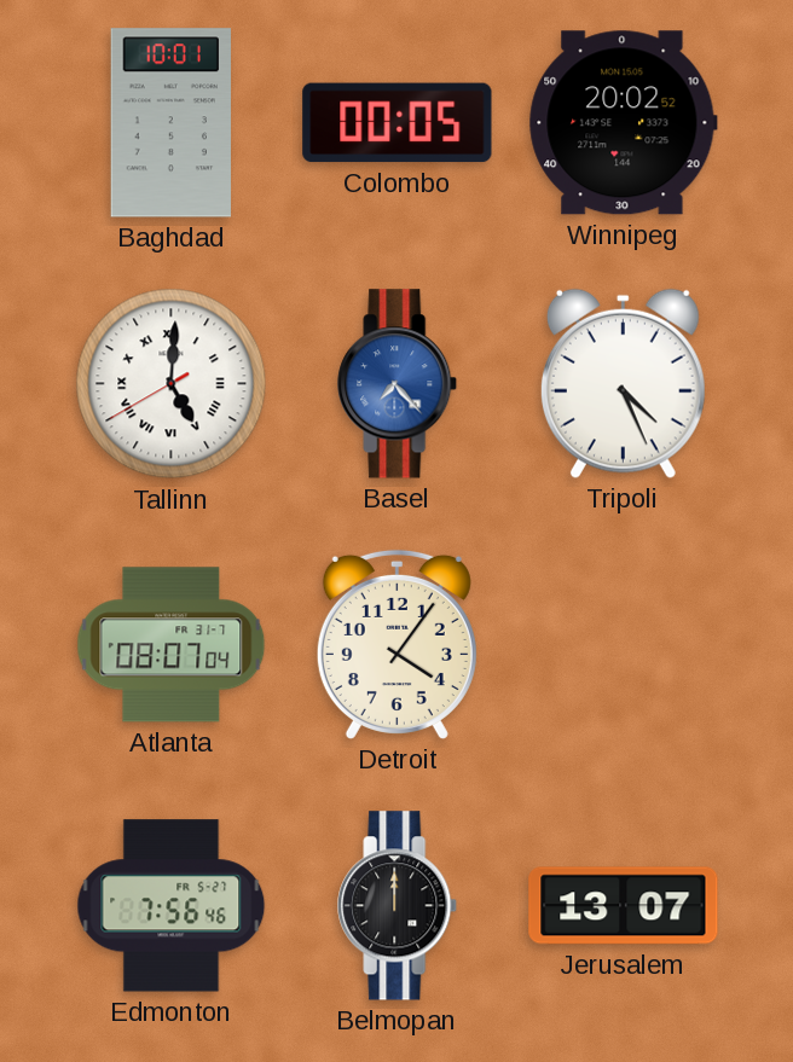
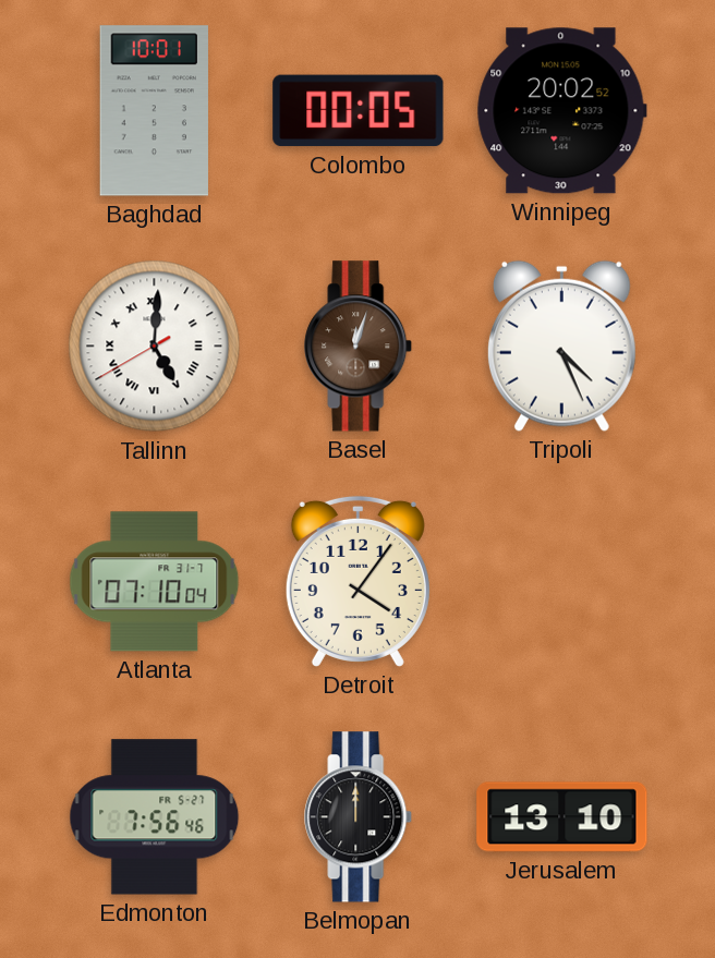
Basel: 7:23 -> 12:03 (359, 347)
Basel dial: blue -> brown (359, 347)
Atlanta: 08:07 -> 07:10 (155, 582)
Jerusalem: 13:07 -> 13:10 (562, 817)
